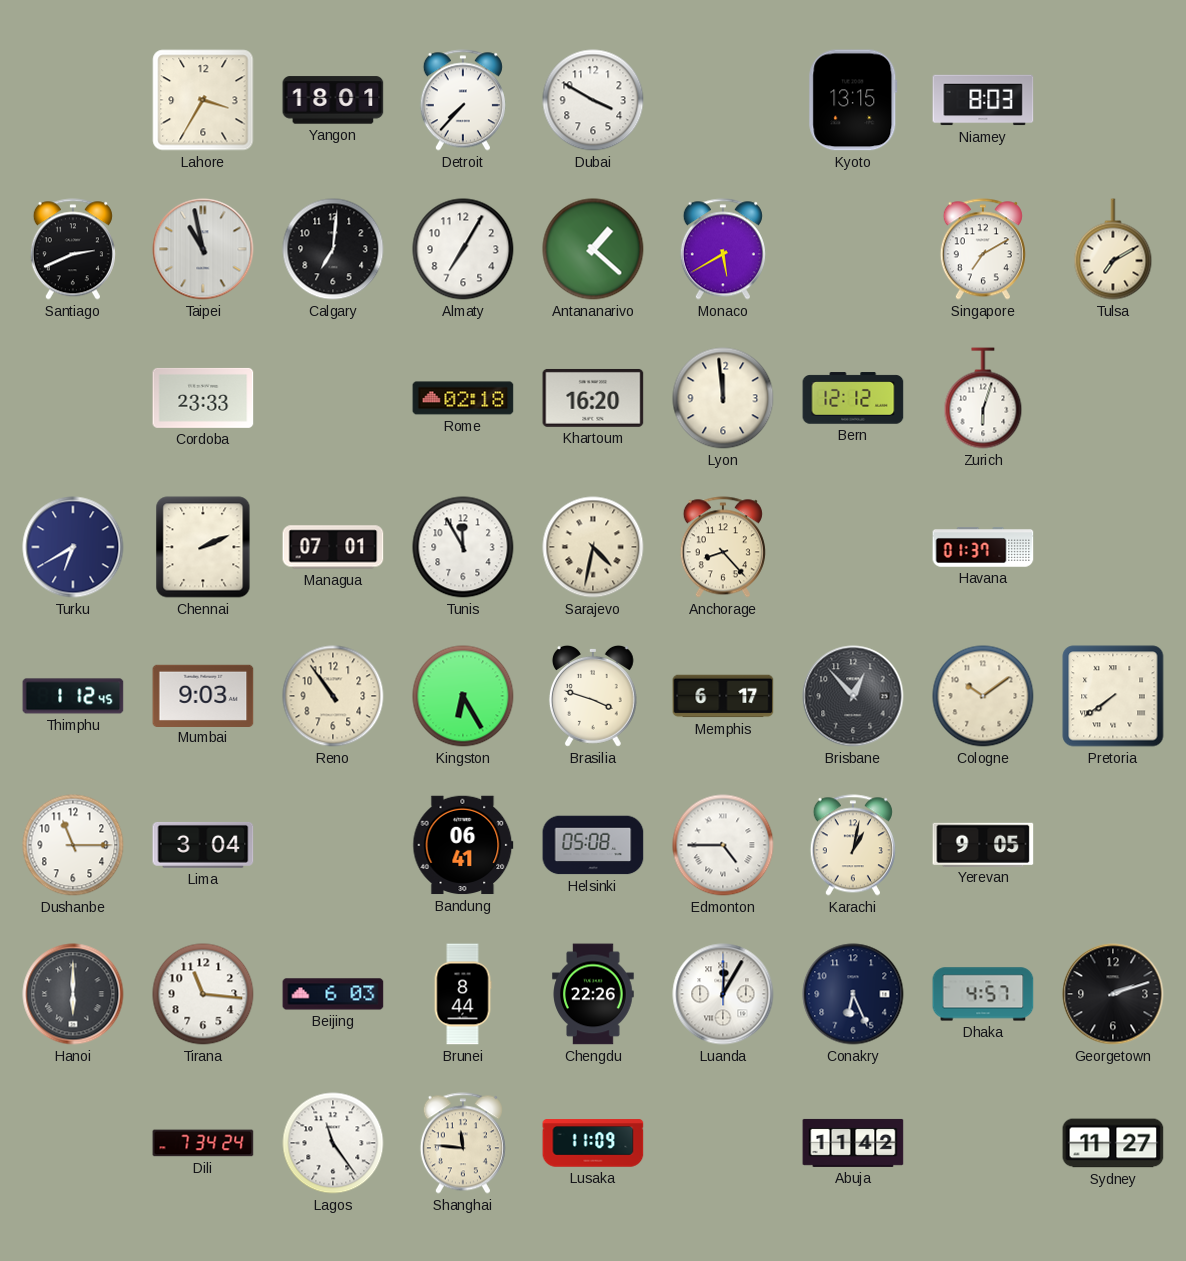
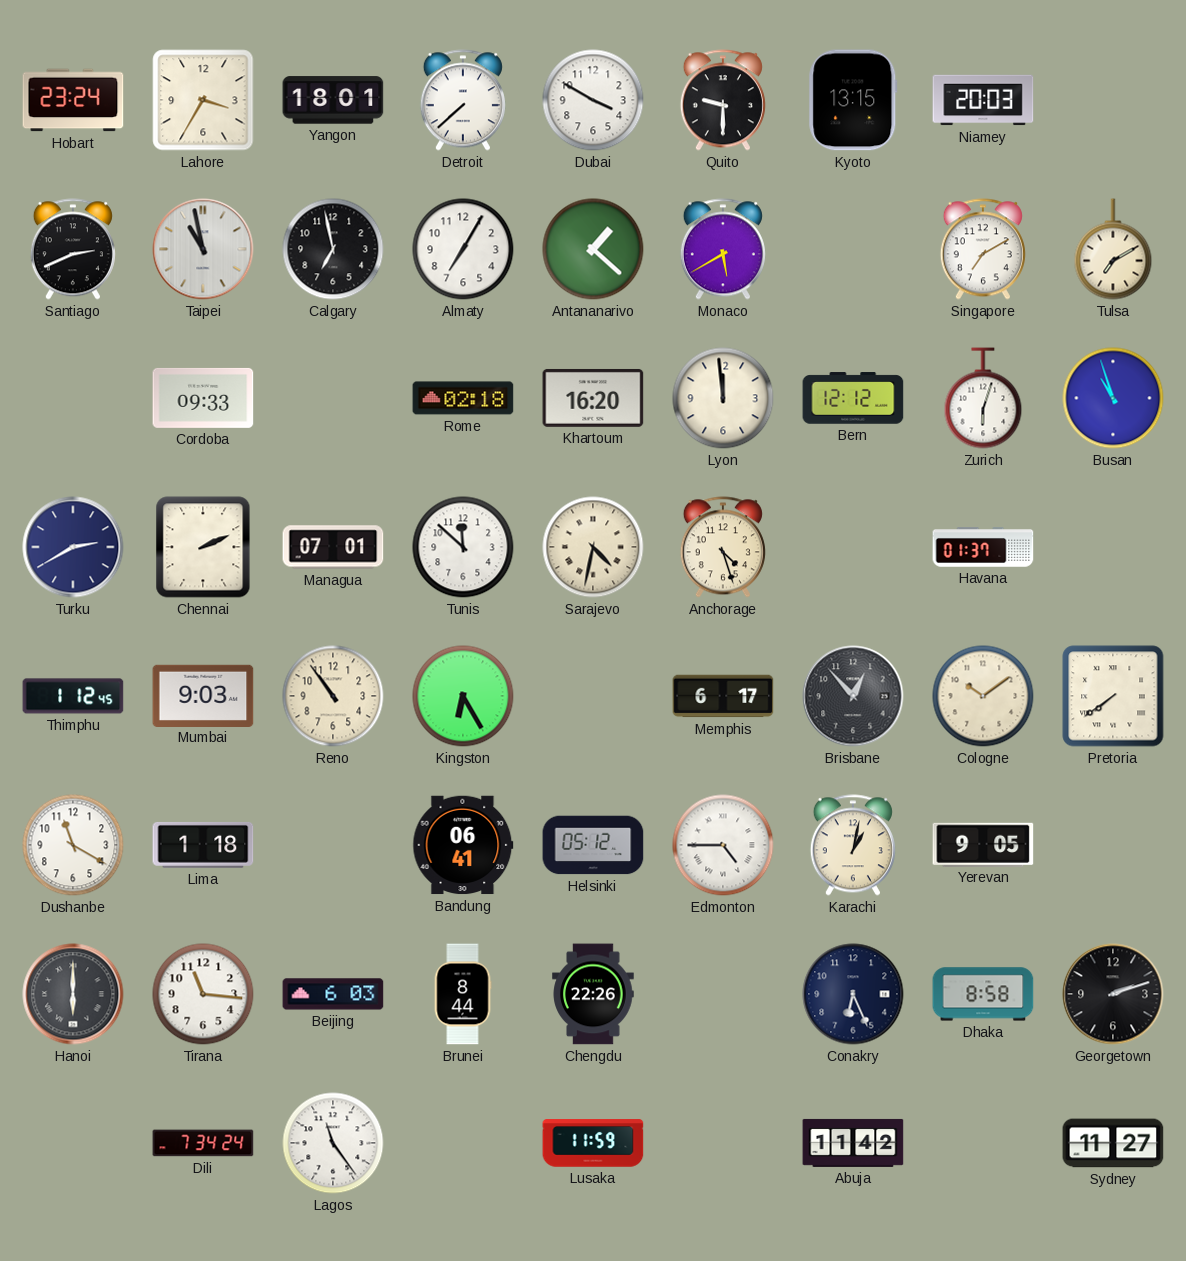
Hobart: none -> 23:24 (73, 100)
Detroit: 7:37 -> 7:38 (463, 100)
Quito: none -> 9:30 (723, 100)
Niamey: 8:03 -> 20:03 (983, 100)
Calgary: 7:01 -> 6:58 (333, 249)
Cordoba: 23:33 -> 09:33 (203, 398)
Busan: none -> 10:57 (1113, 398)
Turku: 6:40 -> 2:40 (73, 547)
Tunis: 11:55 -> 11:52 (463, 547)
Anchorage: 8:23 -> 4:27 (723, 547)
Brasilia: 3:48 -> none (593, 696)
Dushanbe: 11:15 -> 11:20 (73, 845)
Lima: 3:04 -> 1:18 (203, 845)
Helsinki: 05:08 -> 05:12 (593, 845)
Luanda: 12:05 -> none (723, 994)
Dhaka: 4:57 -> 8:58 (983, 994)
Shanghai: 11:46 -> none (463, 1143)
Lusaka: 11:09 -> 11:59 (593, 1143)
